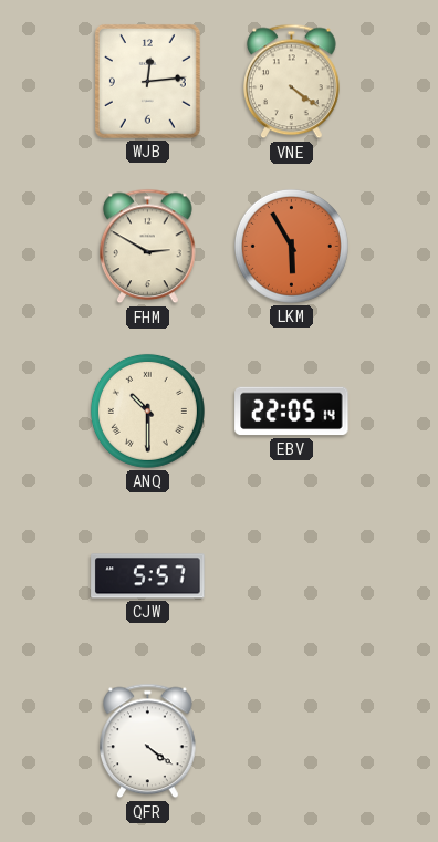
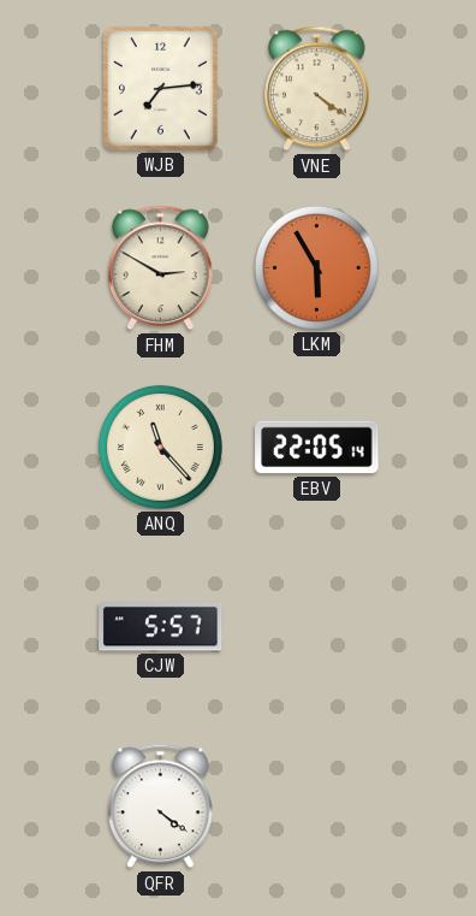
WJB: 12:14 -> 7:14 (160, 88)
ANQ: 10:30 -> 11:23 (160, 447)
